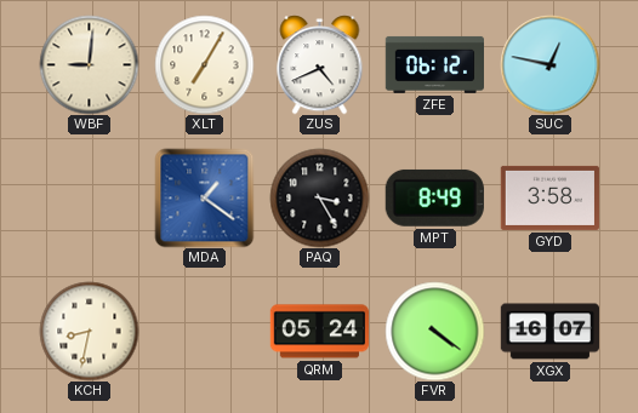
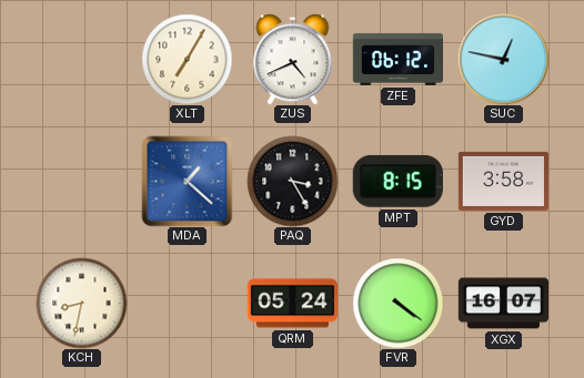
WBF: 9:01 -> none (89, 64)
MDA: 1:21 -> 1:22 (187, 181)
MPT: 8:49 -> 8:15 (397, 181)
